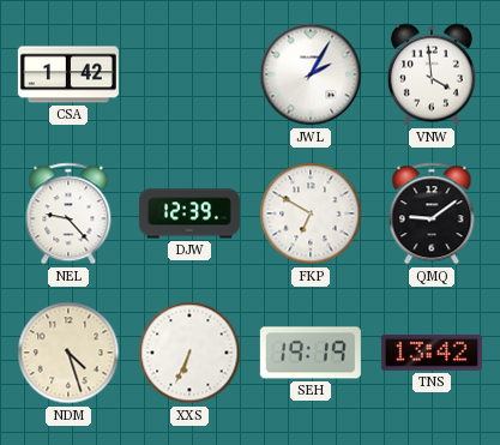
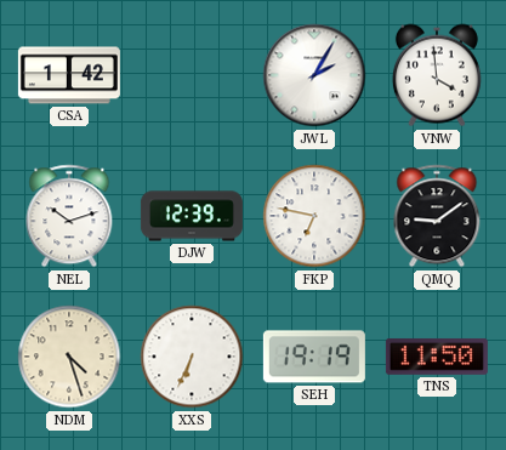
NEL: 9:23 -> 10:12 (69, 216)
FKP: 6:50 -> 6:47 (314, 216)
TNS: 13:42 -> 11:50 (437, 357)
